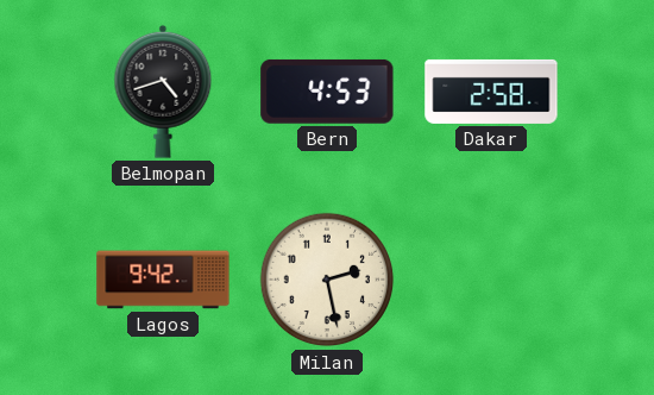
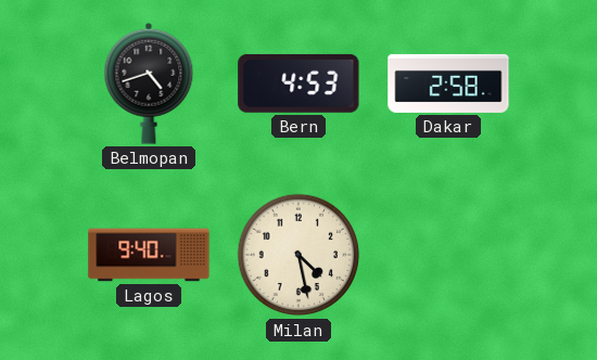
Lagos: 9:42 -> 9:40 (149, 255)
Milan: 2:28 -> 4:28 (298, 255)
